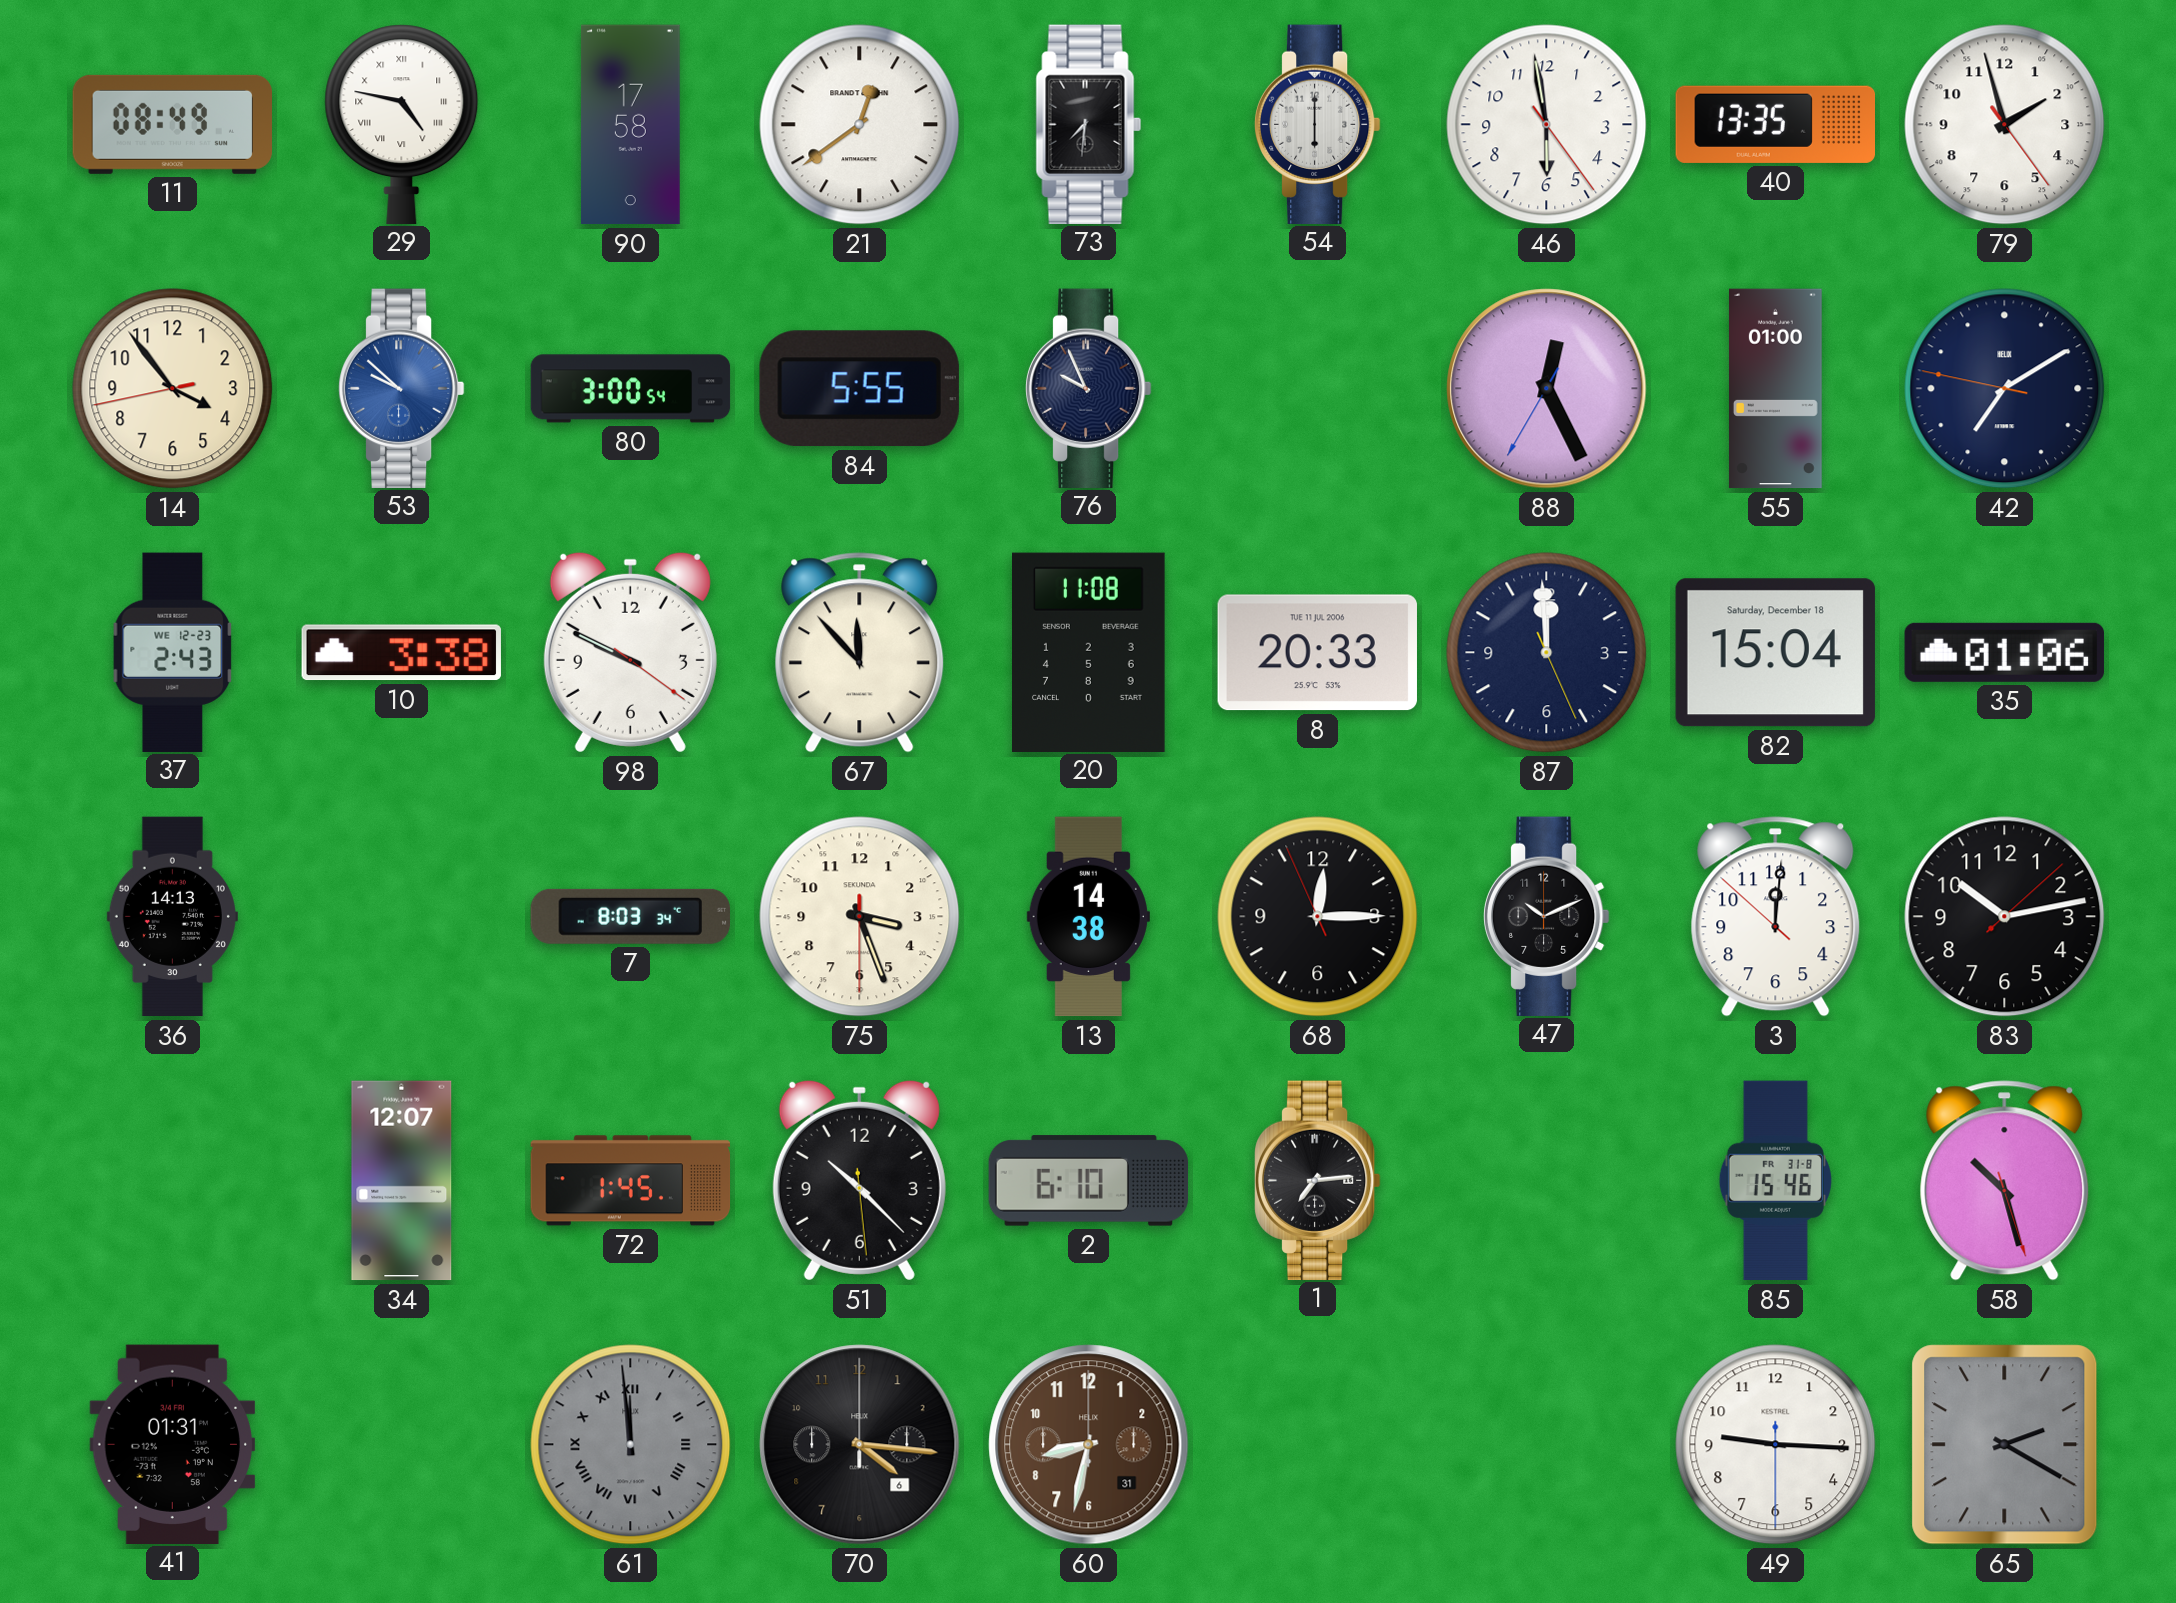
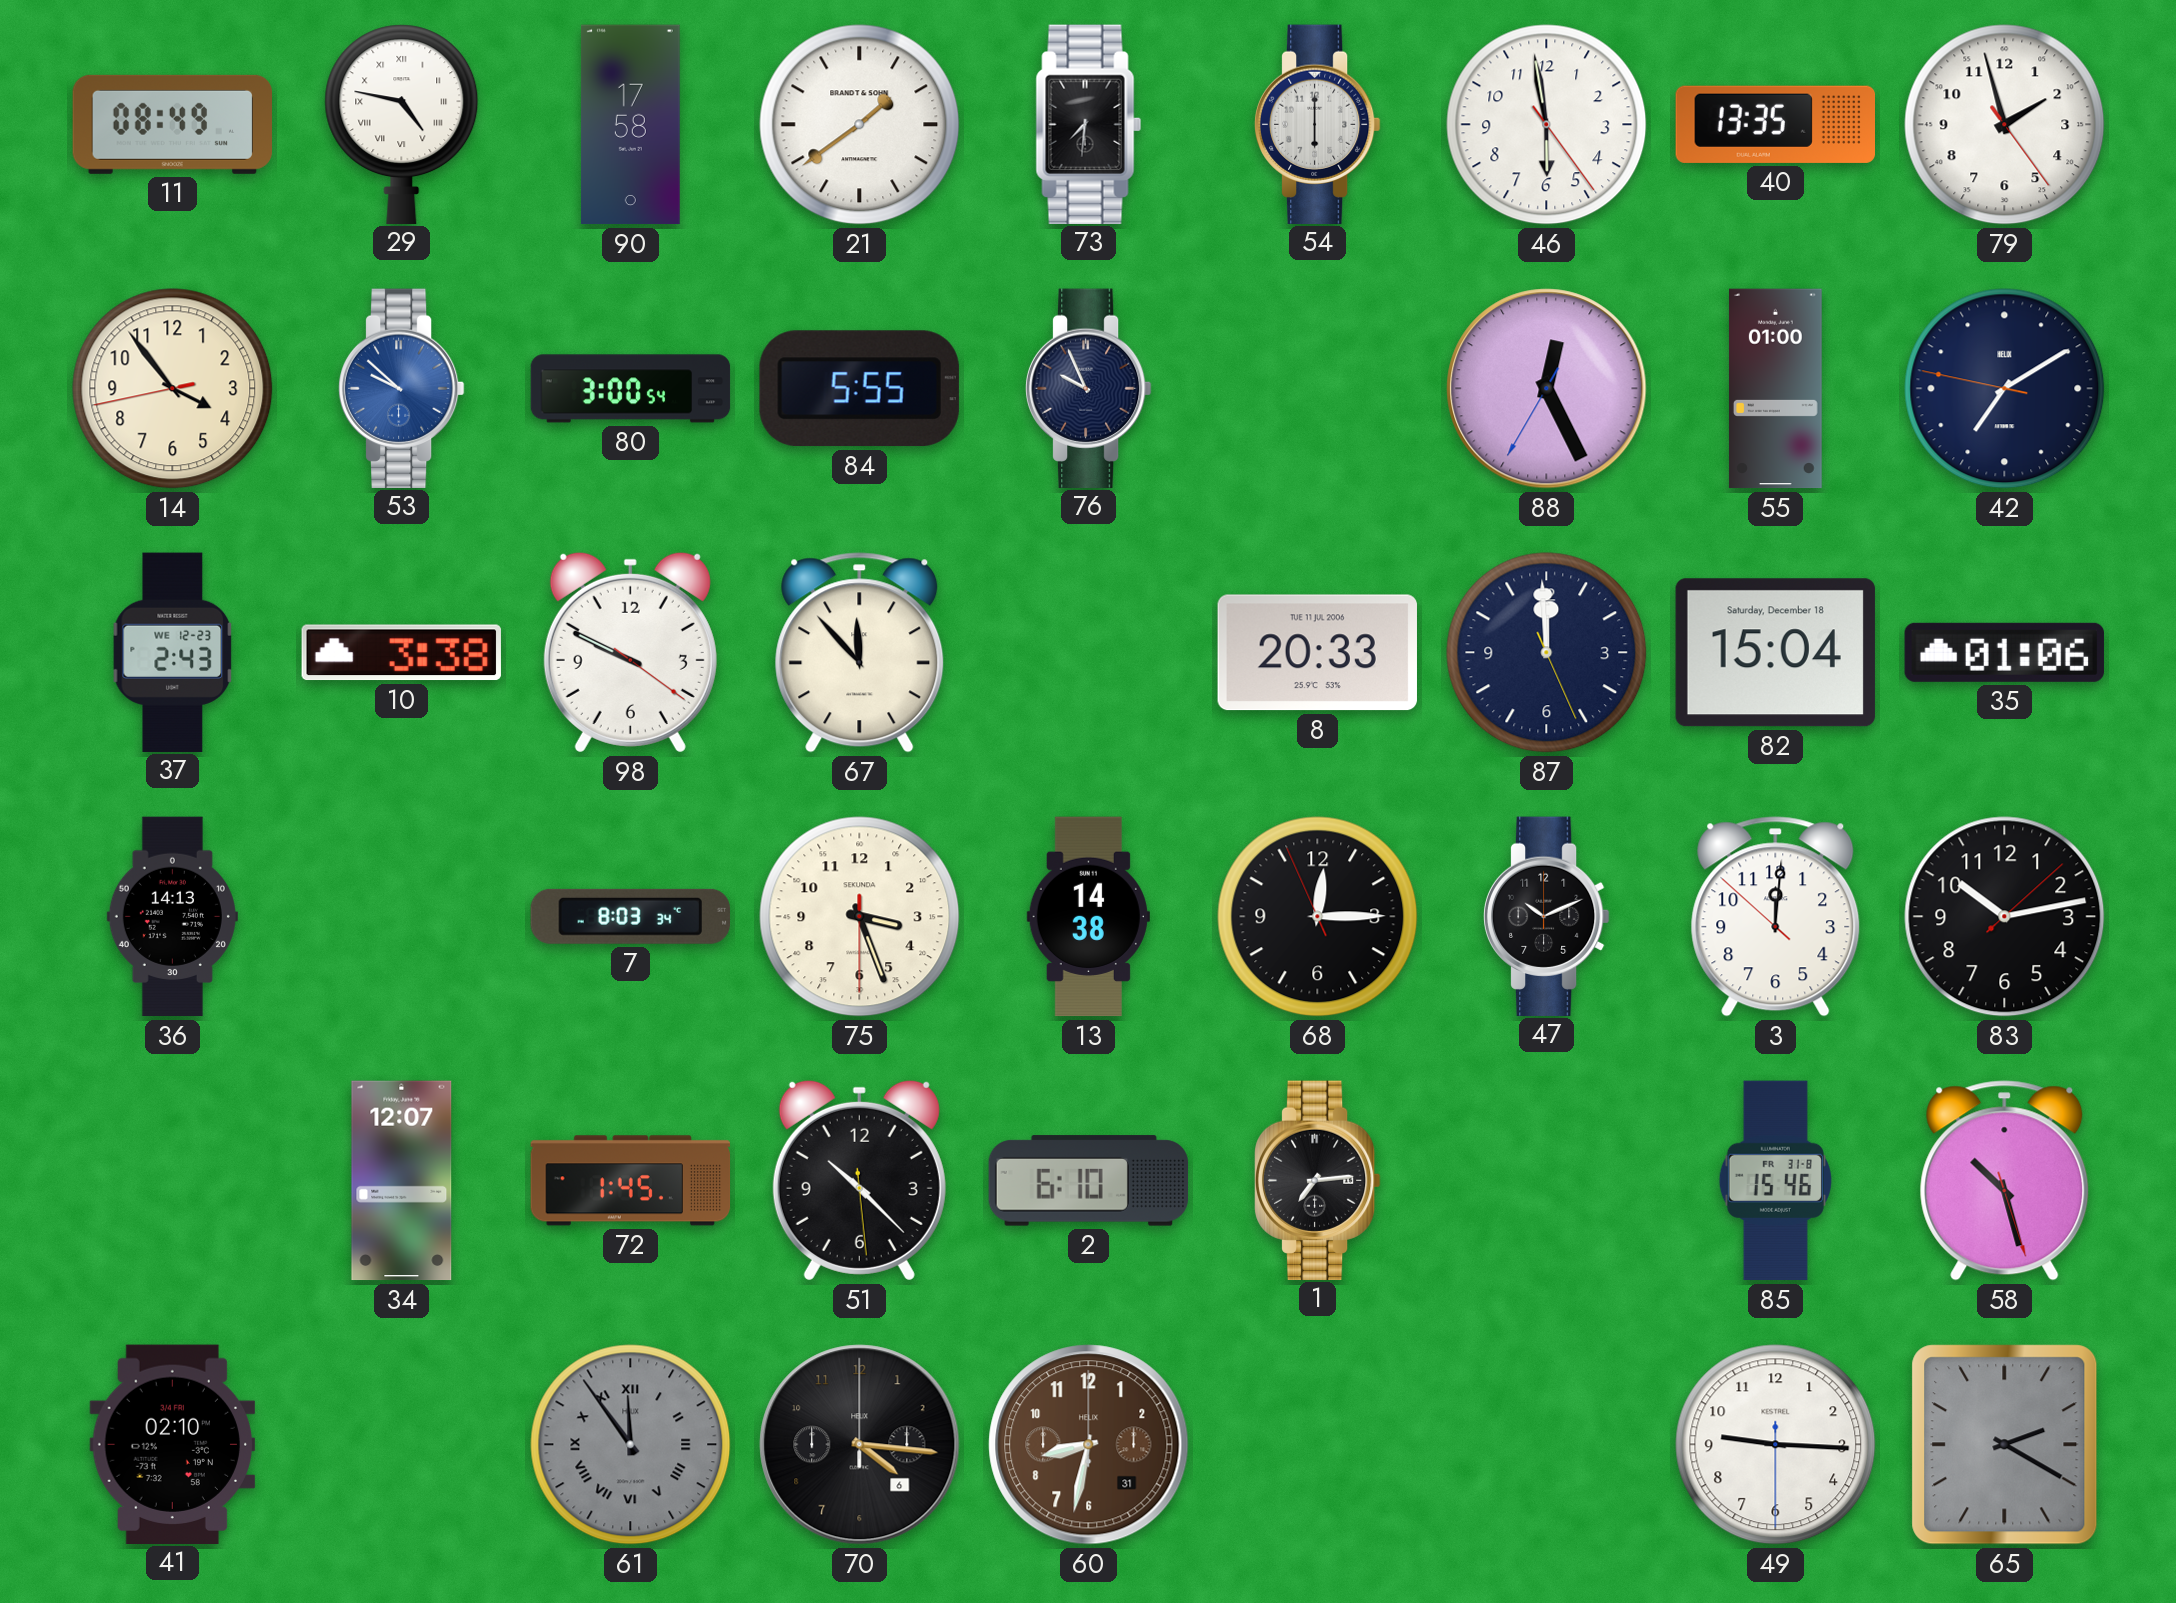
21: 12:39 -> 1:39 (860, 125)
20: 11:08 -> none (1089, 652)
41: 01:31 -> 02:10 (173, 1444)
61: 11:59 -> 11:54 (631, 1445)
